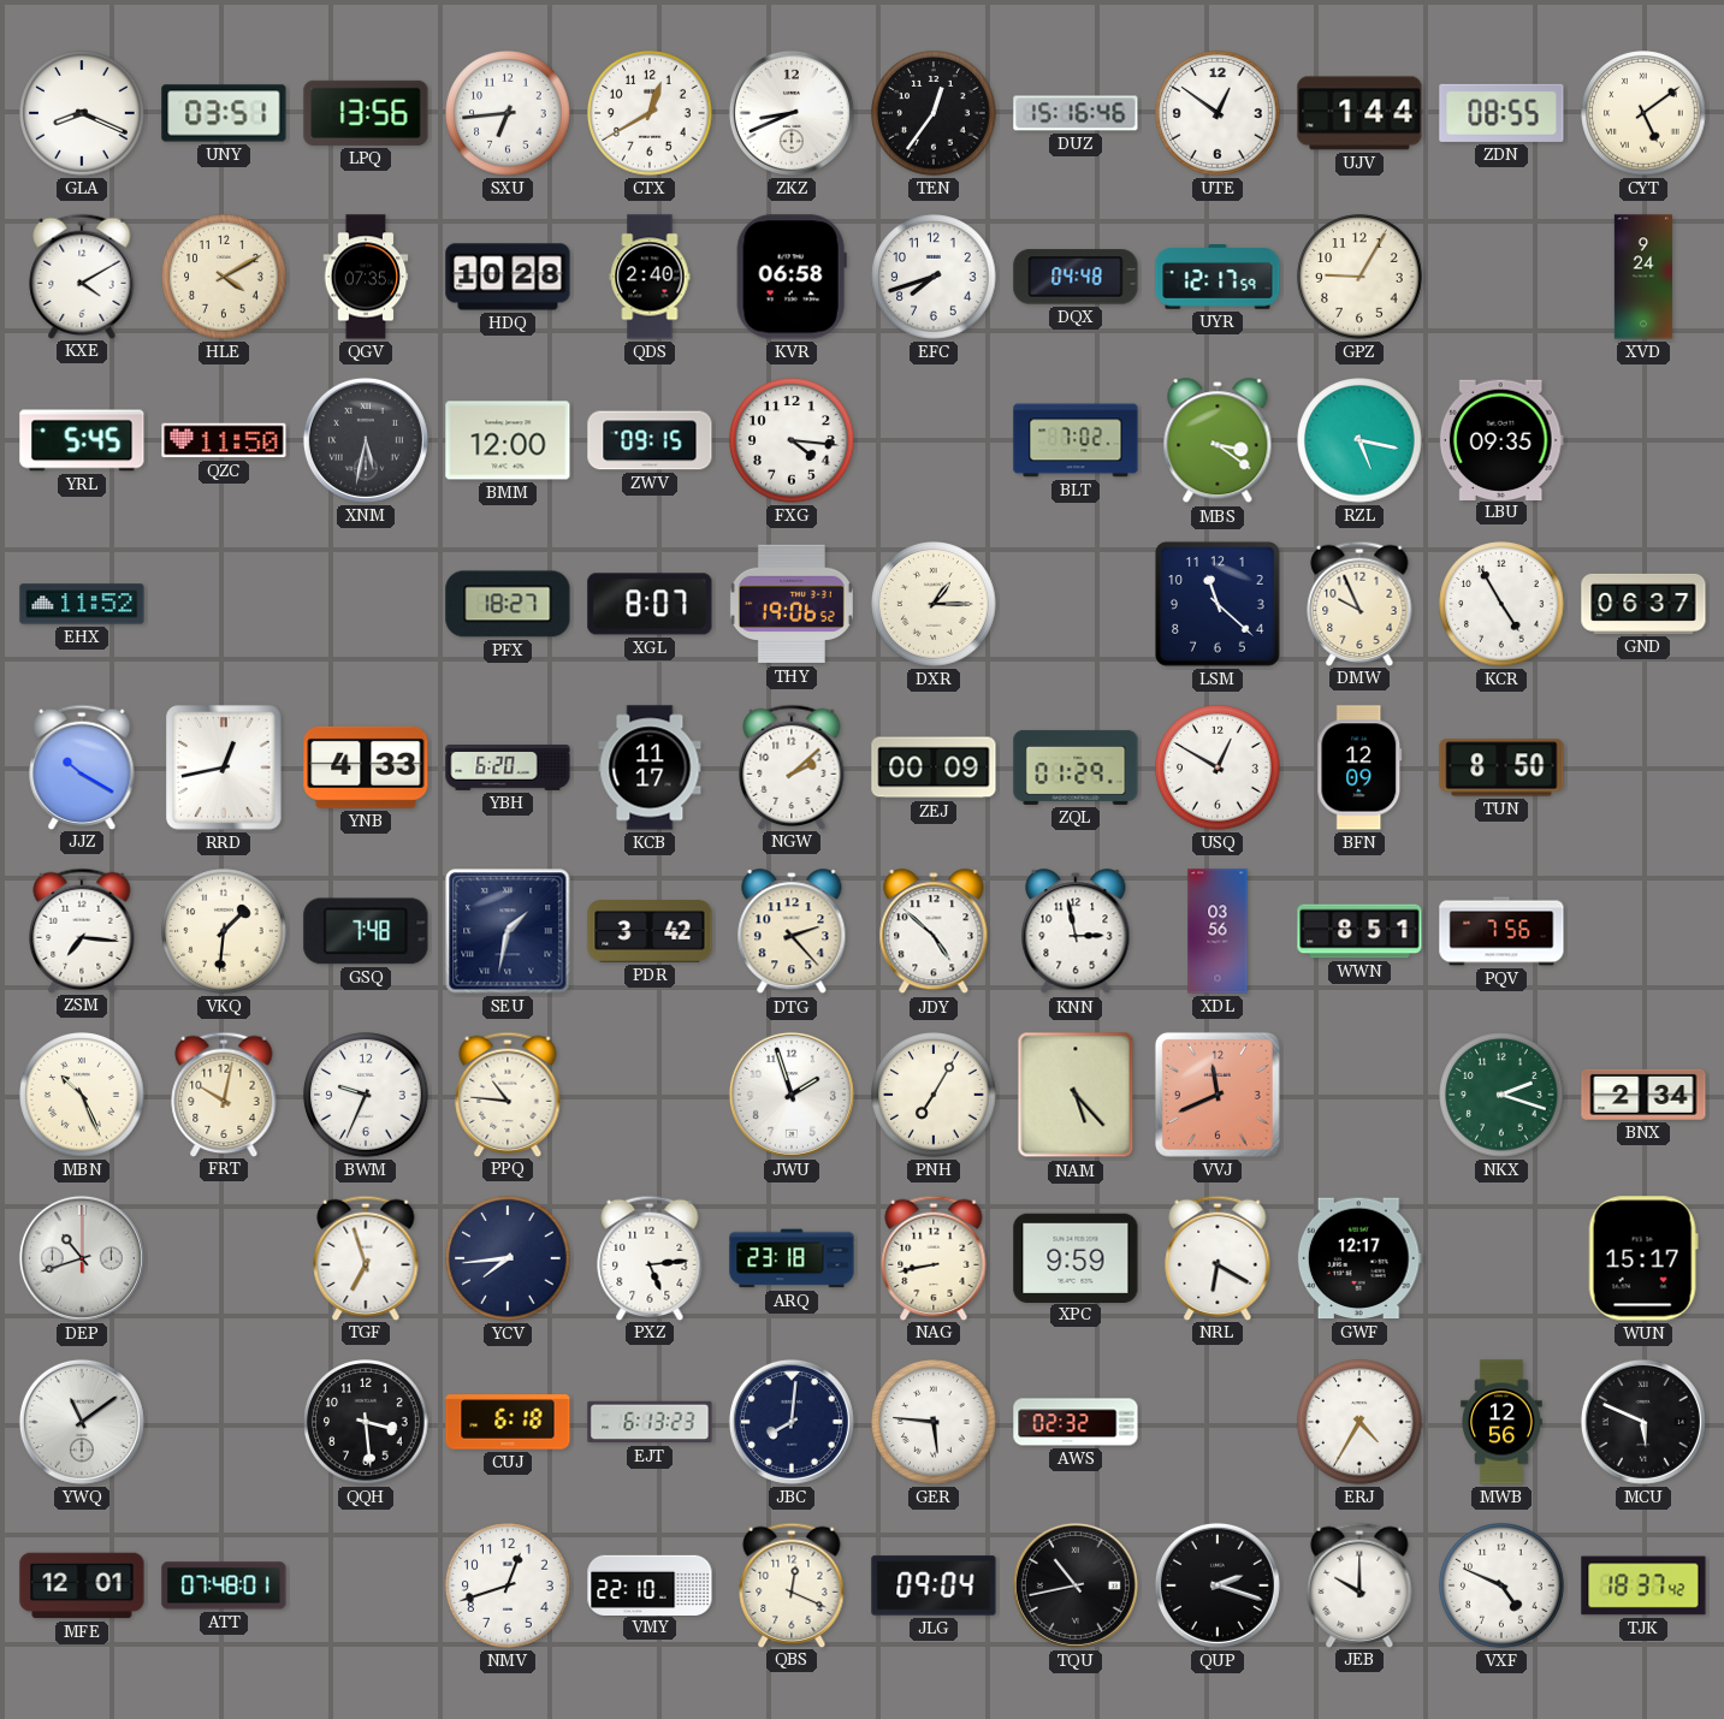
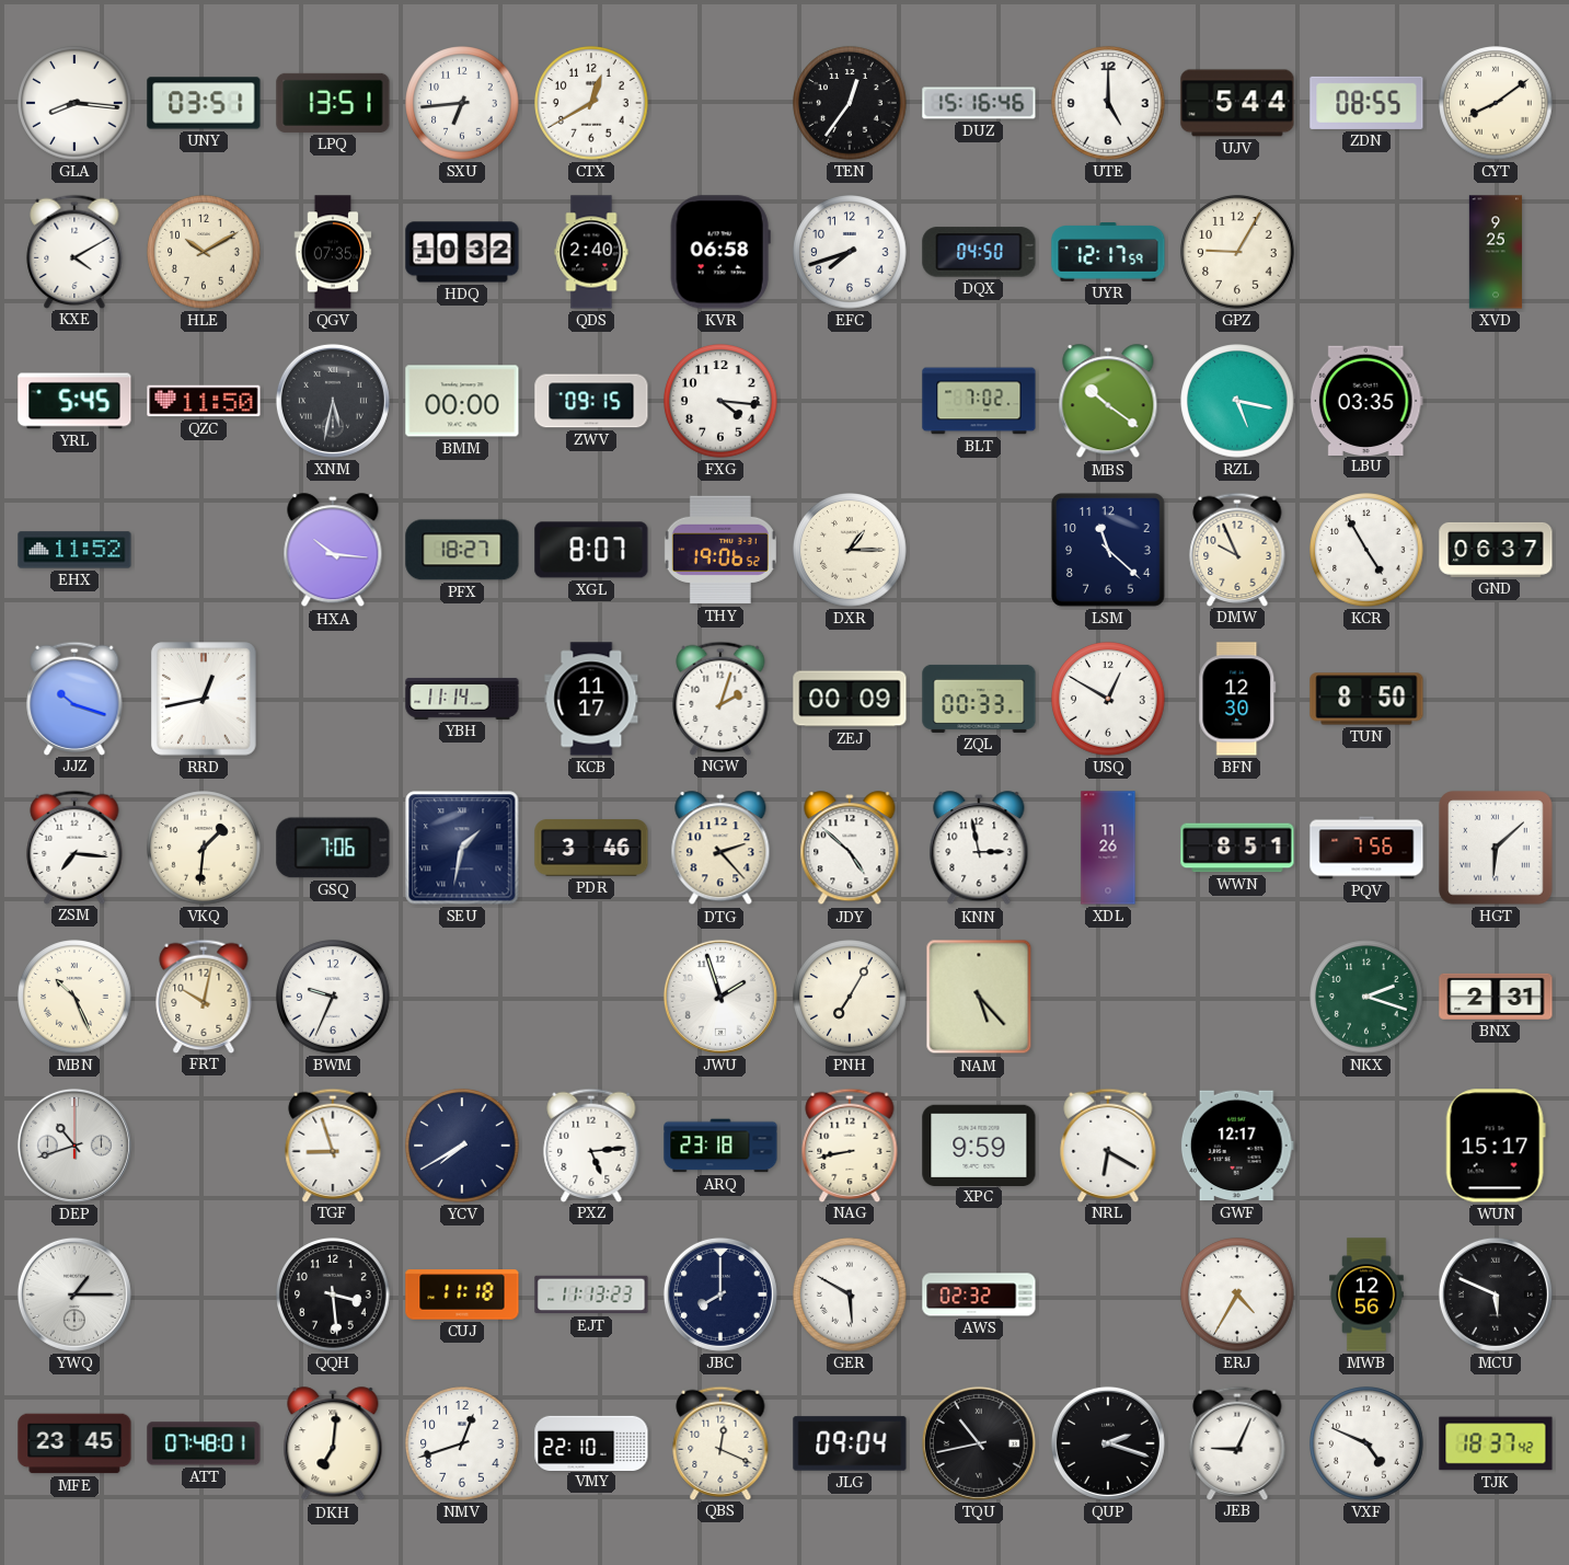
GLA: 8:19 -> 8:16 (74, 103)
LPQ: 13:56 -> 13:51 (333, 103)
ZKZ: 8:41 -> none (792, 113)
UTE: 12:51 -> 5:00 (1108, 103)
UJV: 1:44 -> 5:44 (1237, 103)
CYT: 5:09 -> 8:09 (1496, 103)
HLE: 4:10 -> 10:10 (204, 252)
HDQ: 10:28 -> 10:32 (462, 252)
DQX: 04:48 -> 04:50 (979, 252)
XVD: 9:24 -> 9:25 (1495, 252)
BMM: 12:00 -> 00:00 (462, 401)
MBS: 3:21 -> 10:21 (1108, 402)
LBU: 09:35 -> 03:35 (1366, 400)
HXA: none -> 10:16 (333, 551)
JJZ: 10:20 -> 10:18 (74, 698)
YNB: 4:33 -> none (366, 767)
YBH: 6:20 -> 11:14 (462, 699)
NGW: 2:08 -> 2:03 (720, 698)
ZQL: 01:29 -> 00:33 (979, 699)
BFN: 12:09 -> 12:30 (1237, 699)
GSQ: 7:48 -> 7:06 (333, 848)
PDR: 3:42 -> 3:46 (591, 848)
XDL: 03:56 -> 11:26 (1108, 848)
HGT: none -> 6:08 (1496, 848)
PPQ: 10:46 -> none (508, 1093)
VVJ: 11:41 -> none (1218, 1095)
BNX: 2:34 -> 2:31 (1496, 997)
TGF: 6:57 -> 8:57 (333, 1144)
YCV: 7:44 -> 7:40 (462, 1146)
YWQ: 11:09 -> 1:15 (74, 1294)
CUJ: 6:18 -> 11:18 (462, 1294)
EJT: 6:13 -> 11:13 (591, 1294)
JBC: 8:01 -> 8:00 (720, 1294)
GER: 5:46 -> 5:50 (850, 1294)
MFE: 12:01 -> 23:45 (74, 1443)
DKH: none -> 7:01 (333, 1445)
JEB: 10:00 -> 9:04 (1237, 1442)
